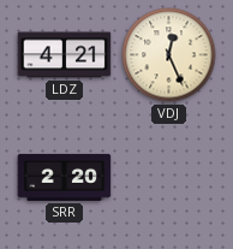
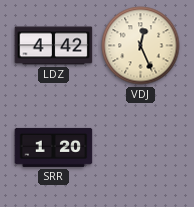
LDZ: 4:21 -> 4:42 (54, 46)
SRR: 2:20 -> 1:20 (54, 147)
